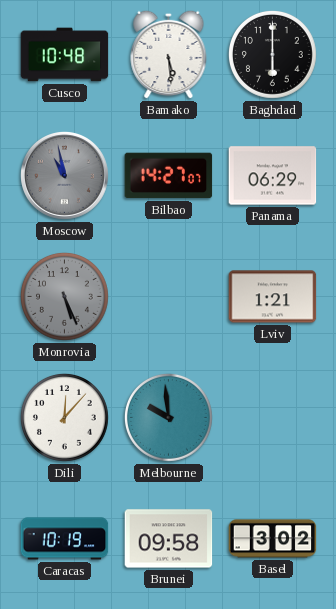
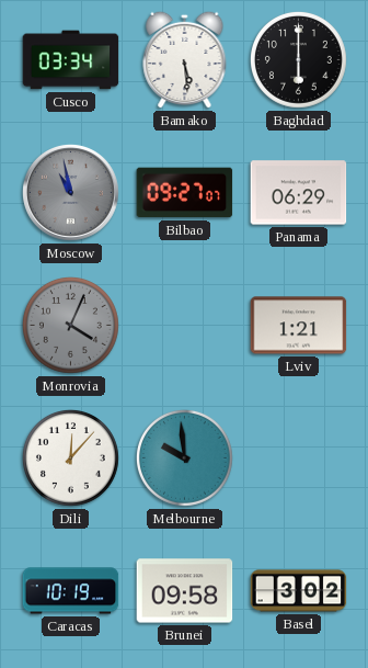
Cusco: 10:48 -> 03:34 (71, 60)
Bilbao: 14:27 -> 09:27 (185, 193)
Monrovia: 5:26 -> 4:04 (71, 326)
